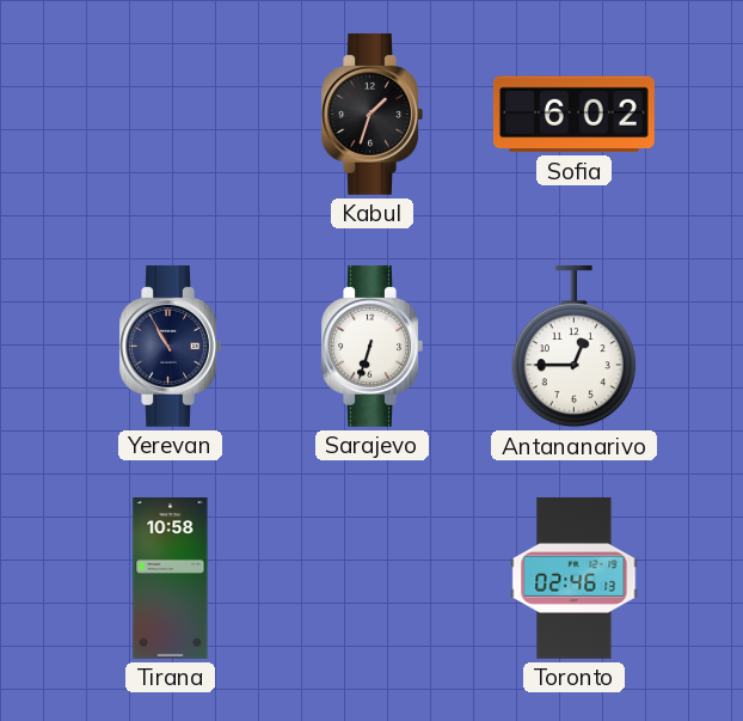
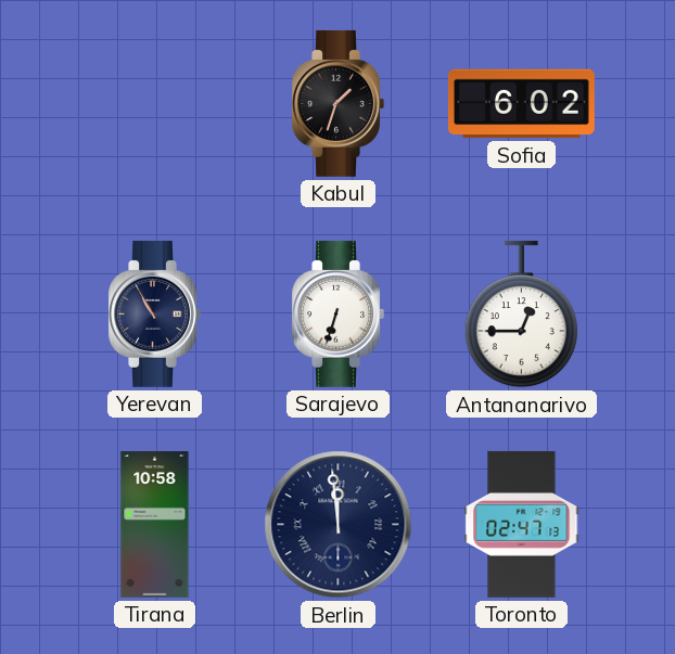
Berlin: none -> 11:59 (339, 525)
Toronto: 02:46 -> 02:47 (522, 525)
